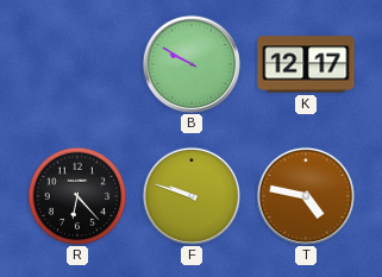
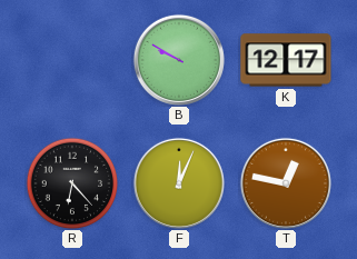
F: 9:48 -> 12:04 (179, 183)
T: 4:47 -> 12:47 (286, 183)
